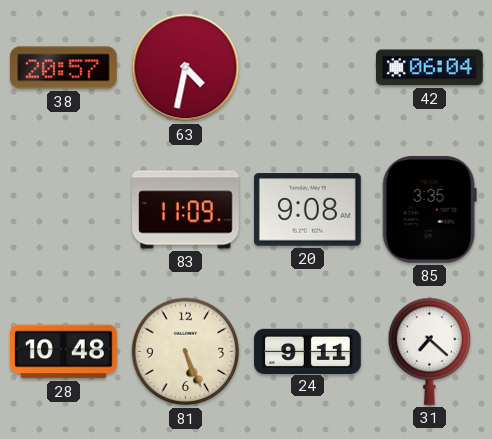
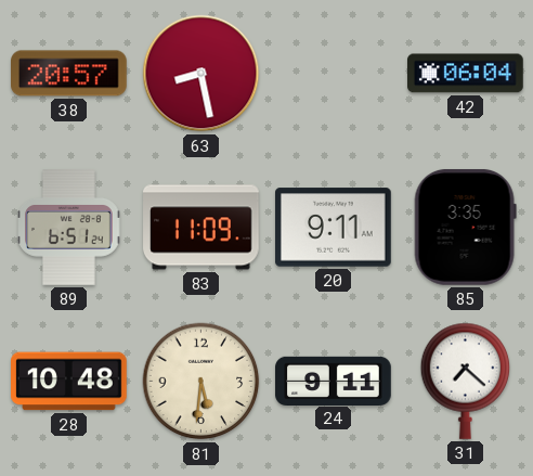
63: 4:32 -> 8:28 (201, 74)
89: none -> 6:51 (69, 228)
20: 9:08 -> 9:11 (334, 228)
81: 5:26 -> 5:31 (201, 382)
